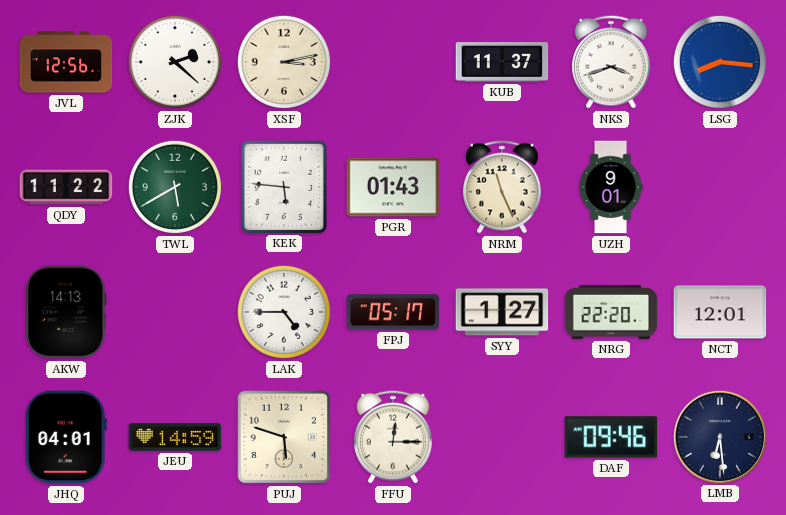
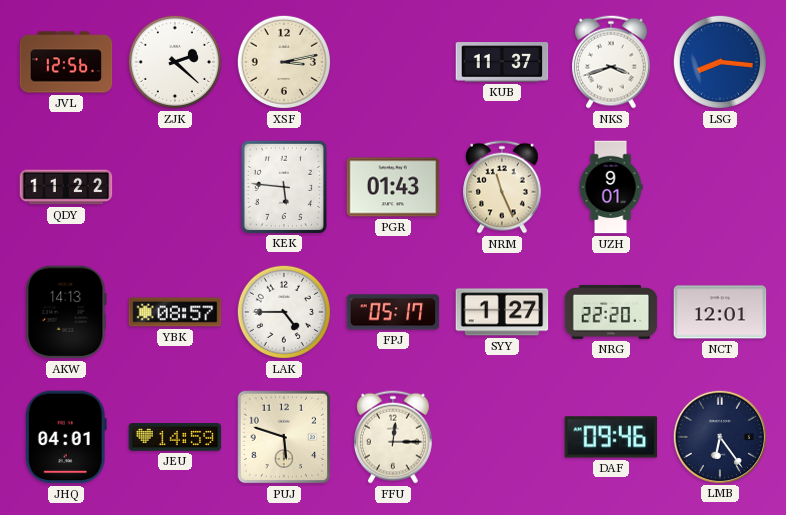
TWL: 5:40 -> none (175, 187)
YBK: none -> 08:57 (175, 312)
LMB: 6:29 -> 6:24 (719, 436)
